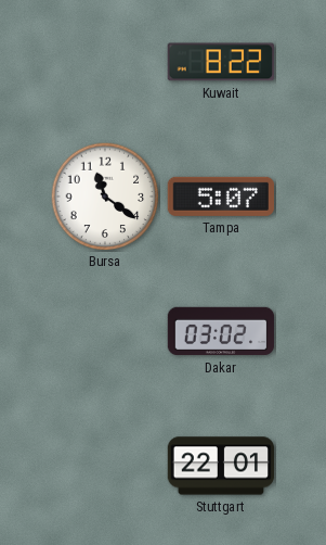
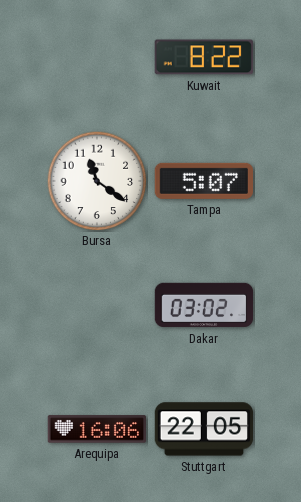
Arequipa: none -> 16:06 (97, 429)
Stuttgart: 22:01 -> 22:05 (204, 429)
